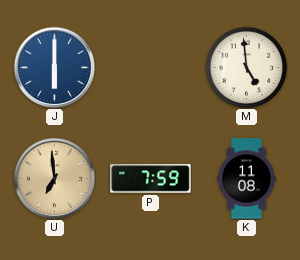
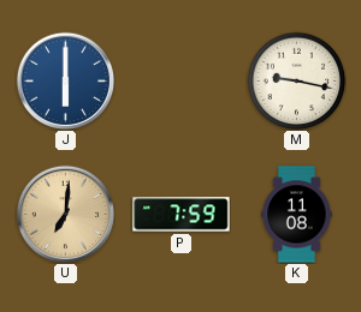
M: 4:59 -> 9:17 (296, 80)
U: 6:59 -> 7:01 (65, 214)
